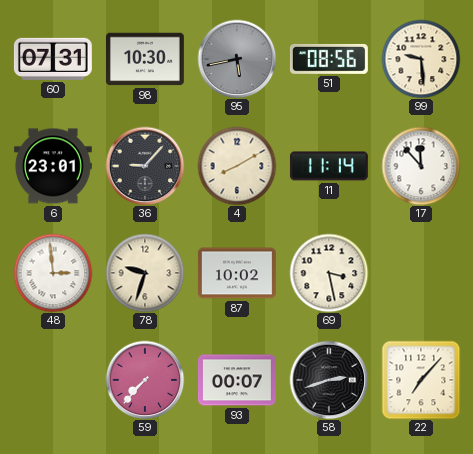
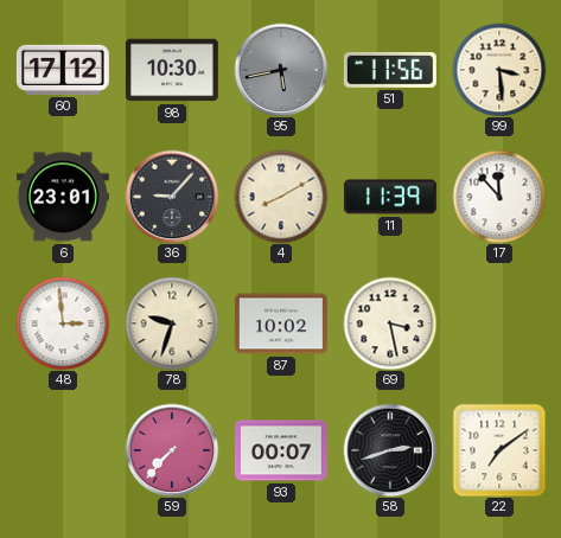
60: 07:31 -> 17:12 (63, 70)
51: 08:56 -> 11:56 (390, 70)
99: 9:29 -> 3:29 (499, 70)
11: 11:14 -> 11:39 (390, 197)
22: 7:07 -> 7:09 (499, 450)
